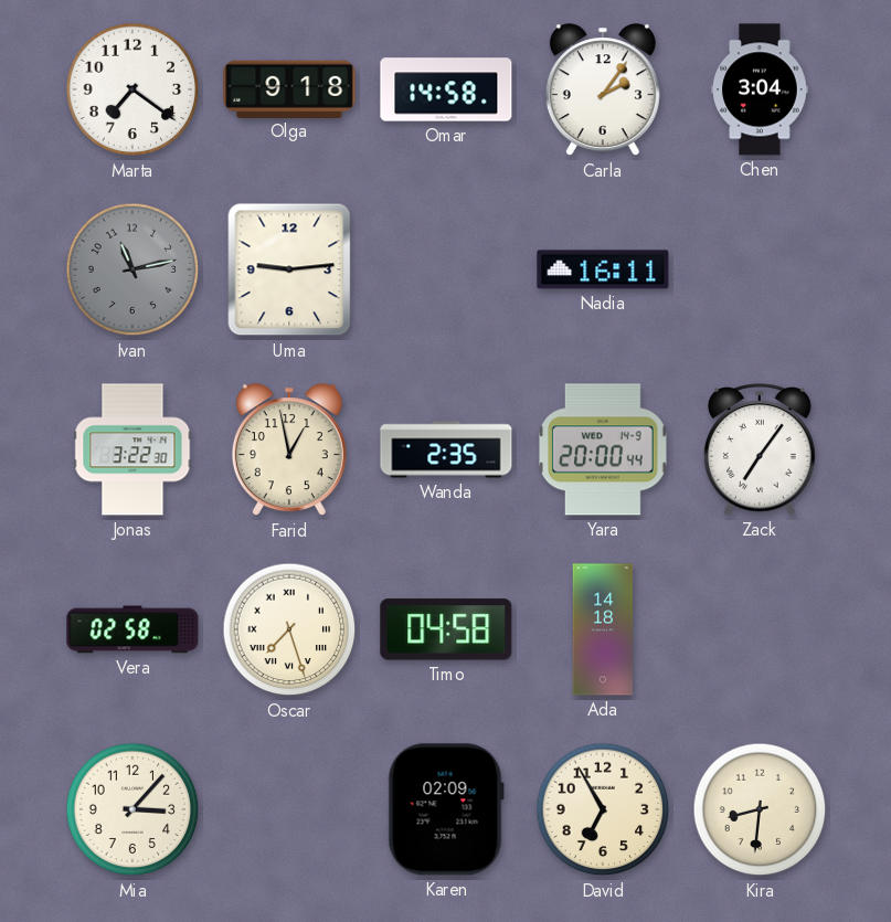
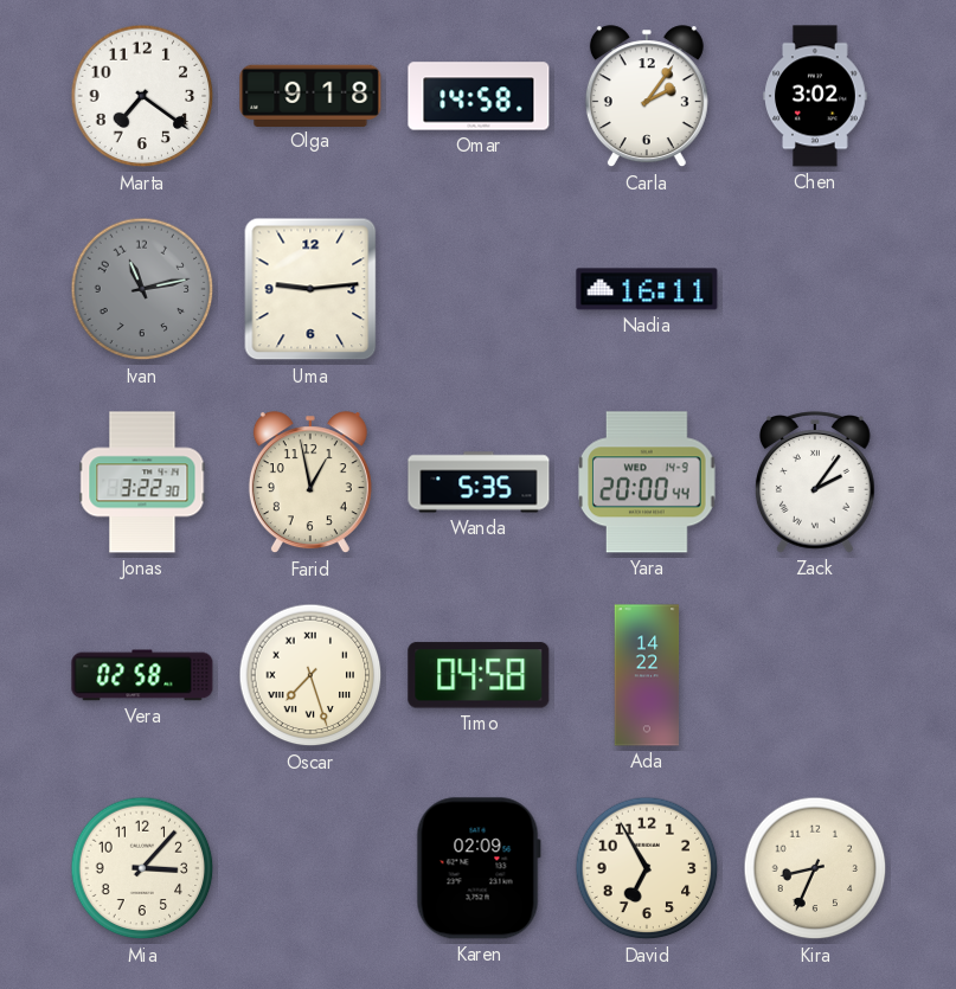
Chen: 3:04 -> 3:02 (815, 96)
Wanda: 2:35 -> 5:35 (479, 482)
Zack: 7:06 -> 2:06 (815, 482)
Ada: 14:18 -> 14:22 (647, 675)
Kira: 8:31 -> 8:34 (815, 868)
